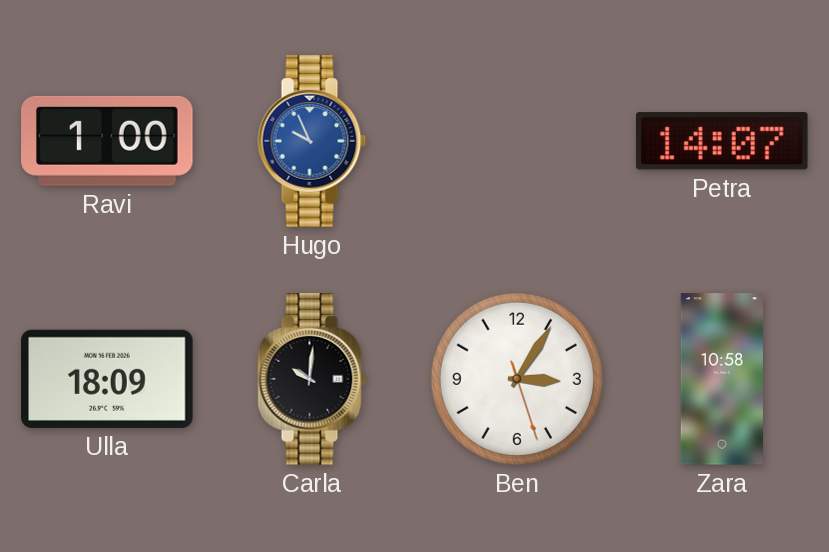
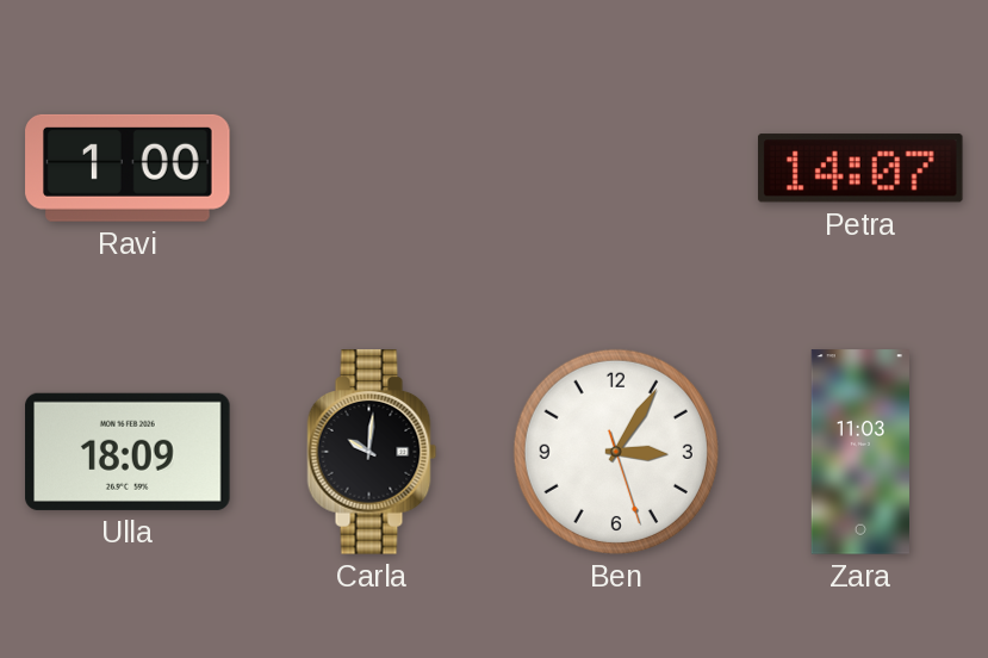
Hugo: 9:56 -> none (312, 141)
Zara: 10:58 -> 11:03 (860, 452)
